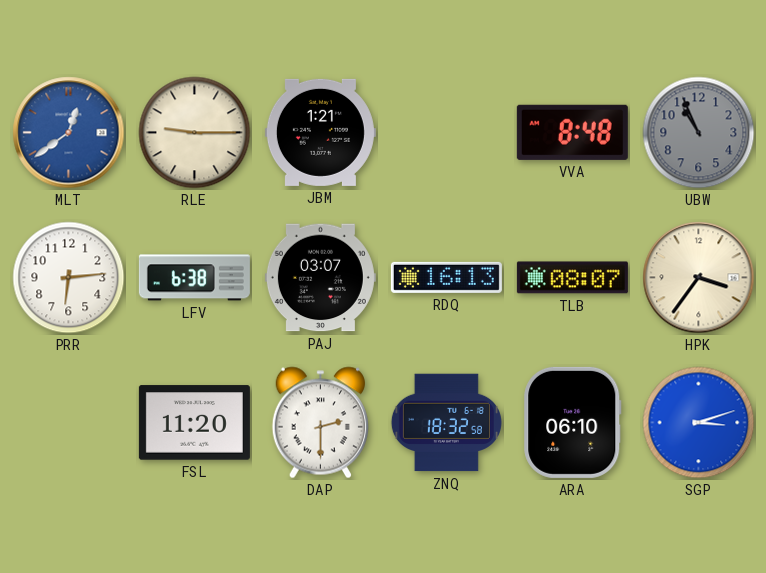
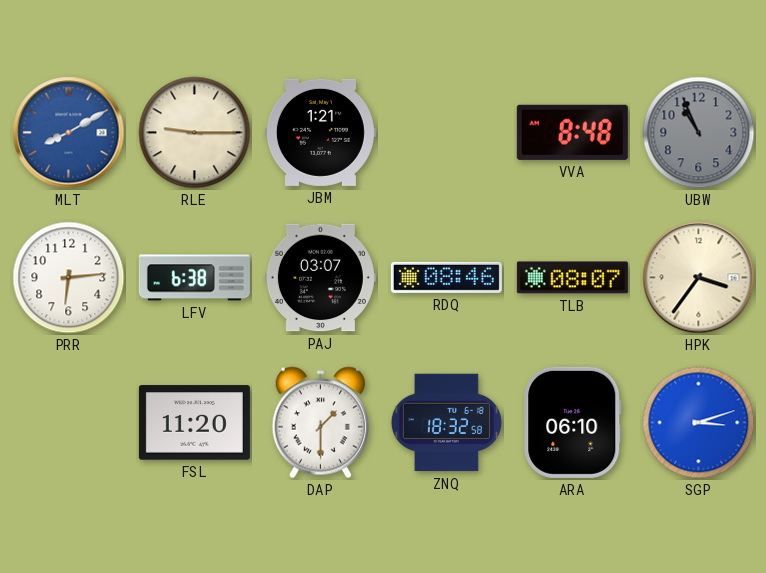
MLT: 12:39 -> 8:10 (69, 133)
RDQ: 16:13 -> 08:46 (446, 277)
DAP: 2:30 -> 1:30 (320, 423)
